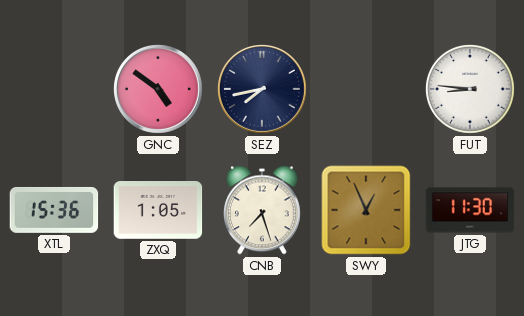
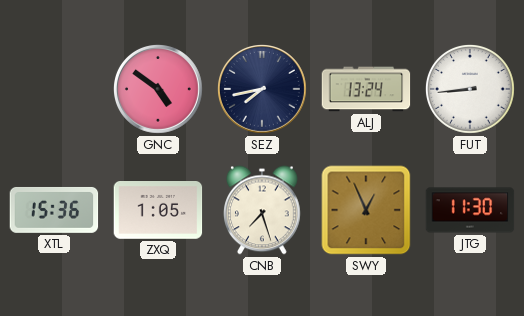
ALJ: none -> 13:24 (366, 89)
FUT: 8:46 -> 8:44 (471, 90)
